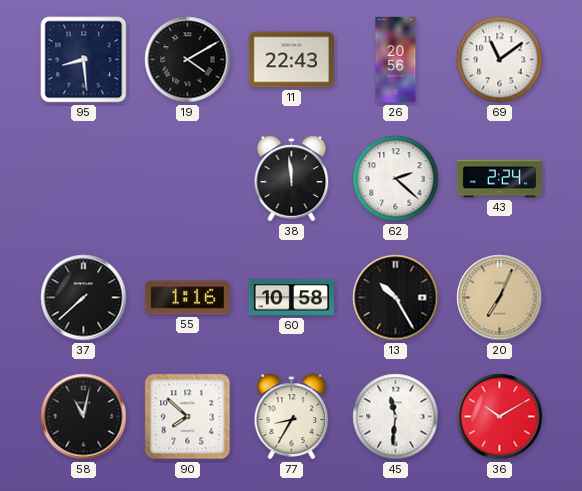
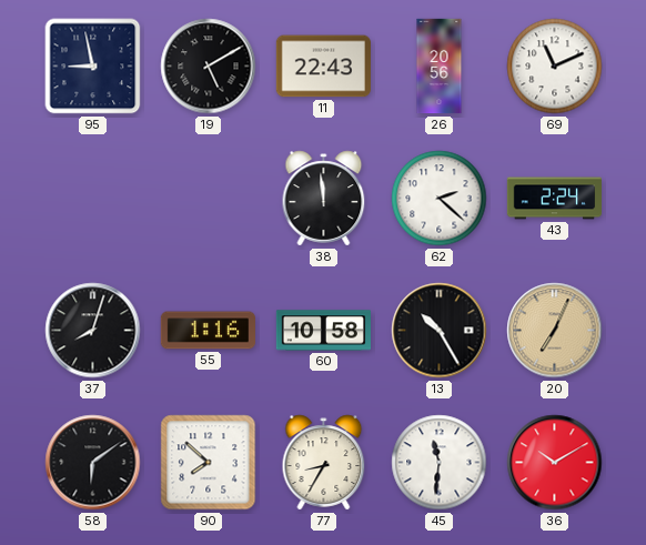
95: 8:29 -> 8:58 (93, 67)
19: 4:10 -> 5:10 (209, 67)
69: 11:09 -> 11:11 (555, 67)
37: 7:38 -> 8:03 (93, 331)
58: 11:02 -> 6:09 (93, 463)
